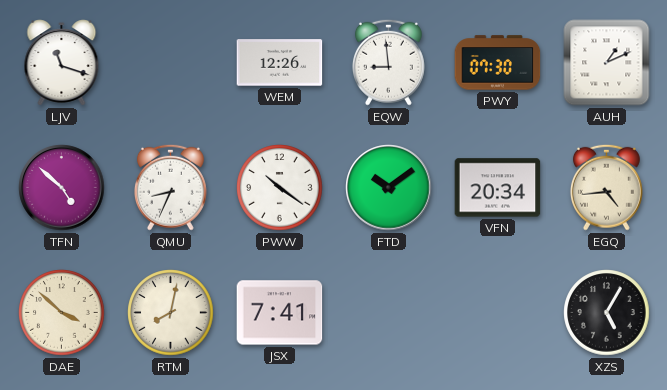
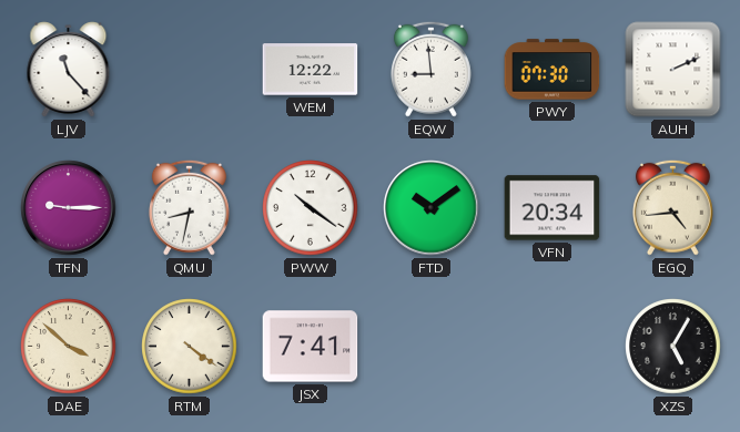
LJV: 11:18 -> 11:23 (69, 70)
WEM: 12:26 -> 12:22 (311, 70)
AUH: 1:11 -> 2:11 (673, 70)
TFN: 4:52 -> 9:15 (69, 208)
QMU: 8:34 -> 8:32 (189, 207)
RTM: 8:02 -> 4:21 (190, 347)
